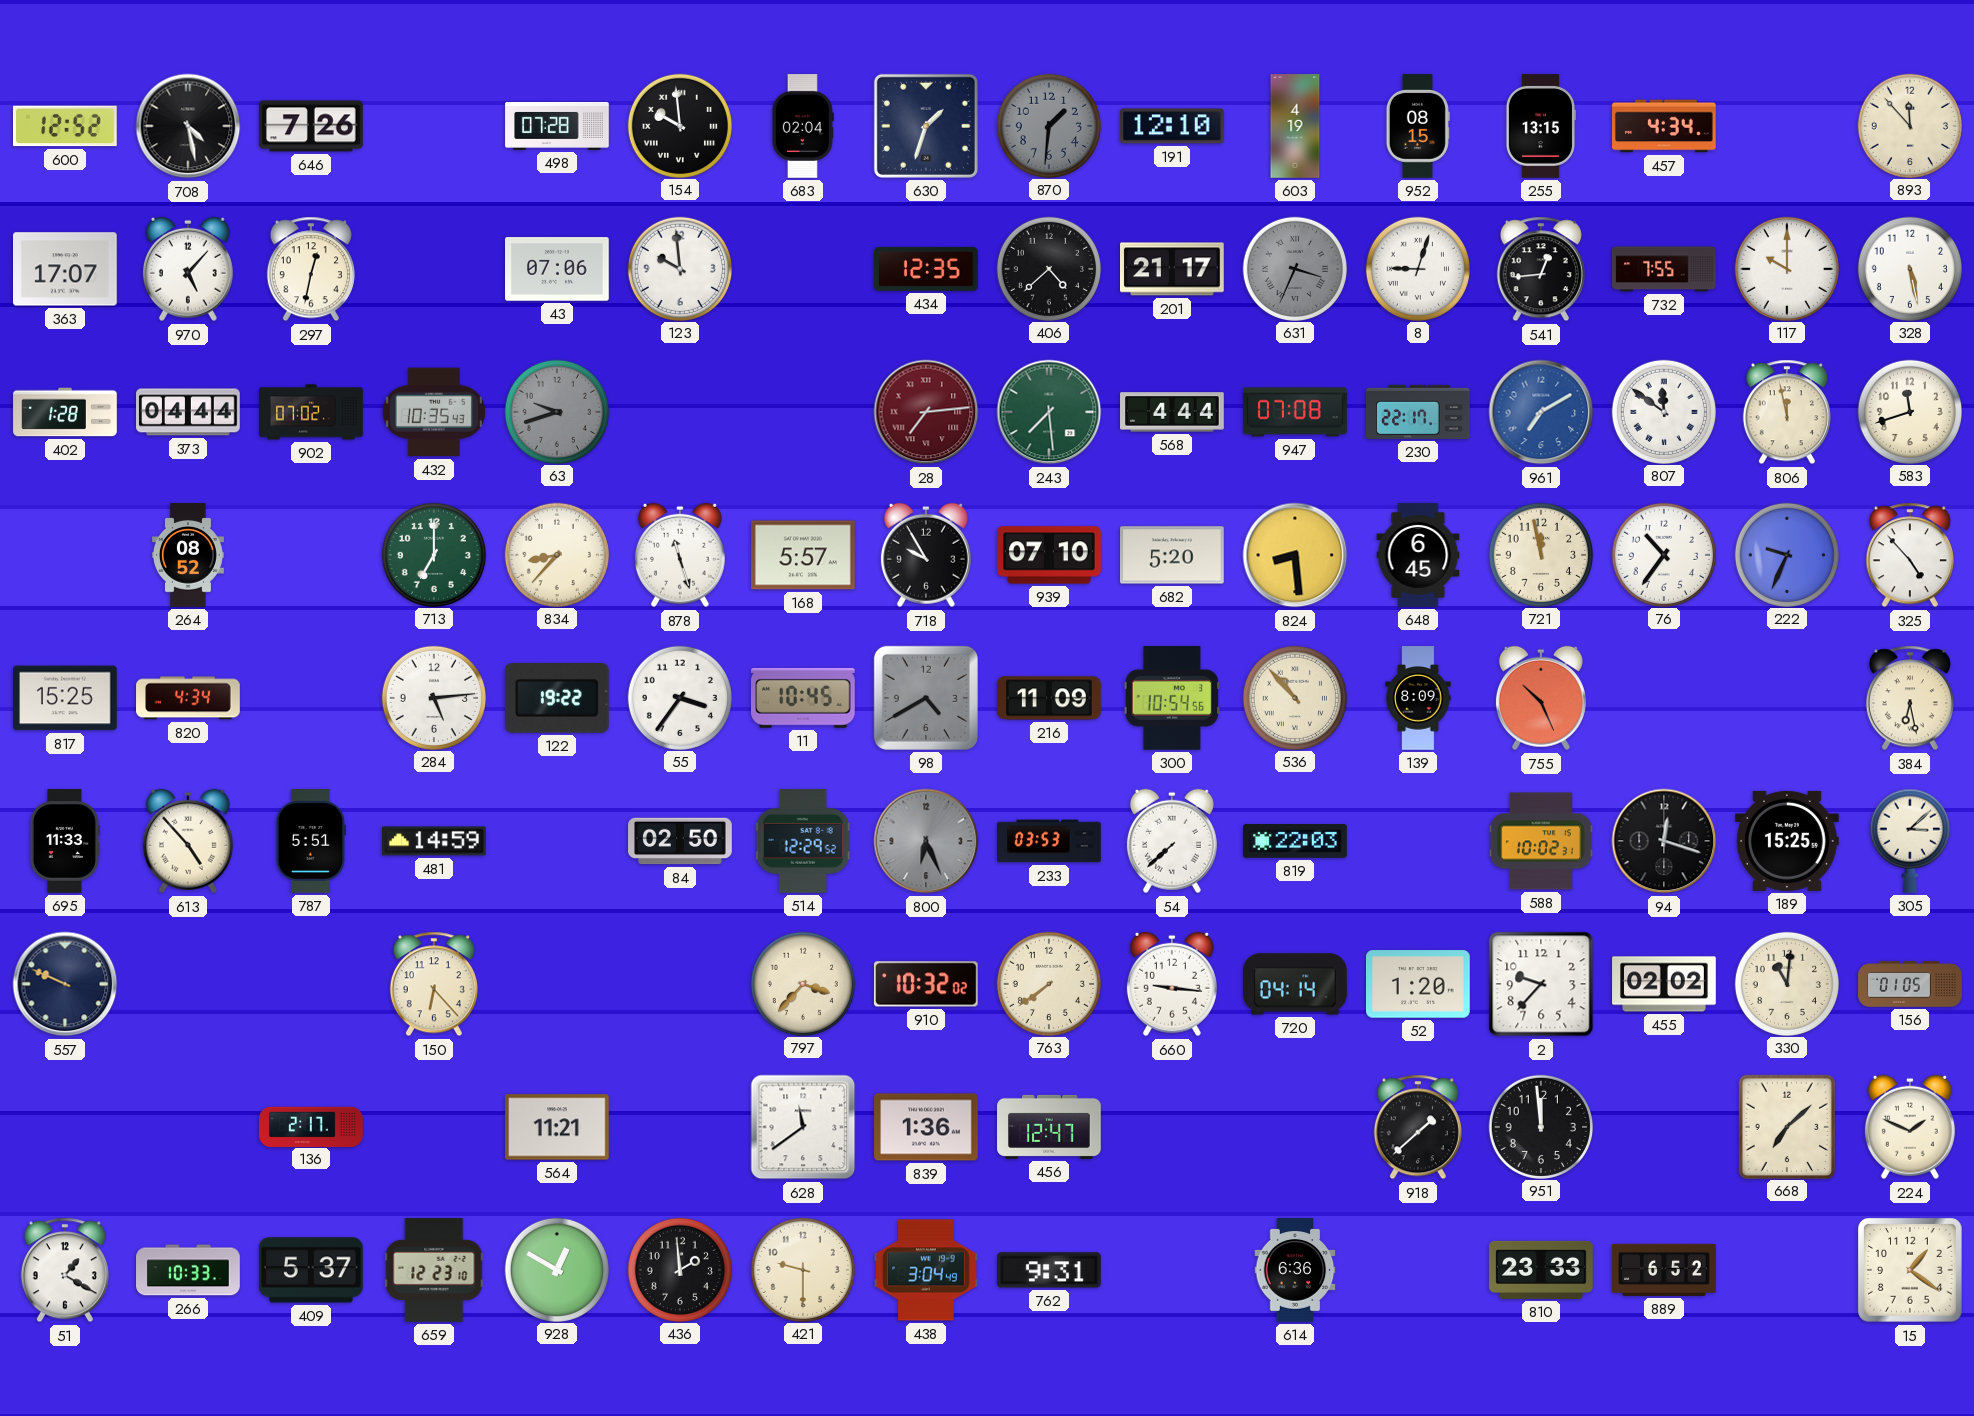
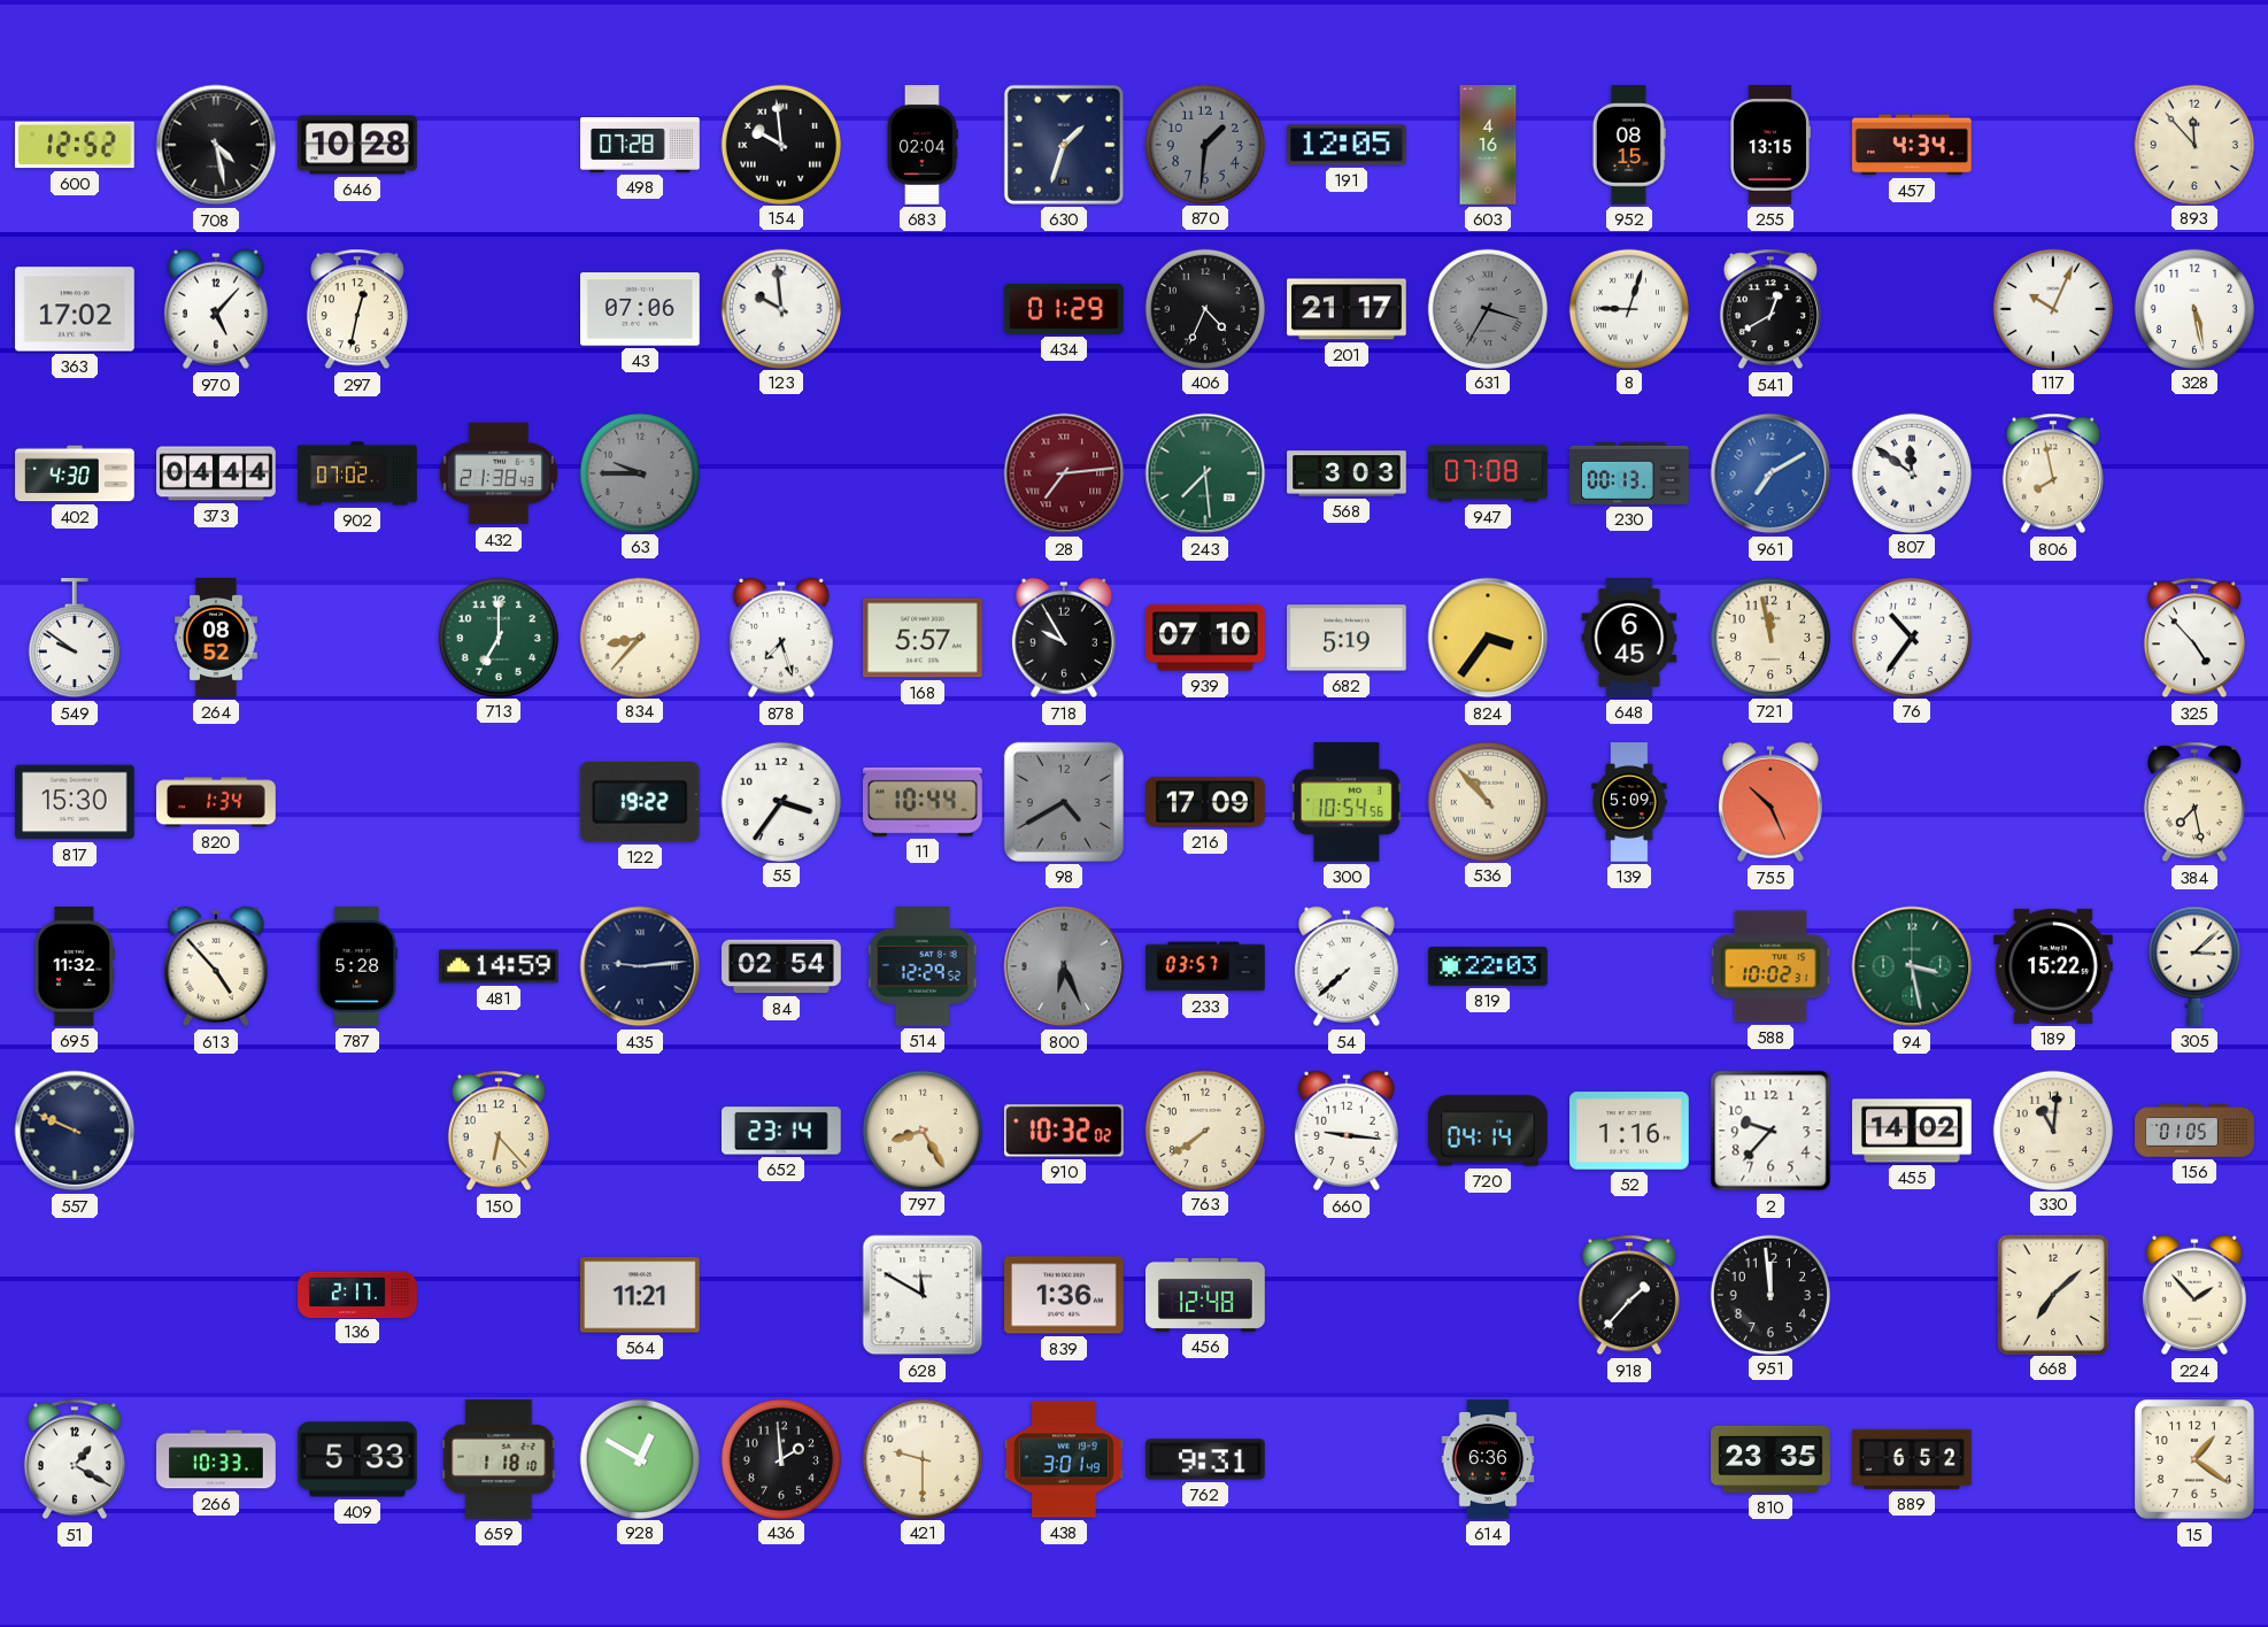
646: 7:26 -> 10:28 (357, 145)
191: 12:10 -> 12:05 (1348, 145)
603: 4:19 -> 4:16 (1488, 145)
363: 17:07 -> 17:02 (76, 309)
434: 12:35 -> 01:29 (1065, 309)
406: 4:38 -> 4:34 (1204, 308)
631: 3:34 -> 3:35 (1487, 308)
541: 12:44 -> 12:40 (1771, 309)
732: 7:55 -> none (1664, 269)
117: 10:00 -> 10:04 (2052, 308)
402: 1:28 -> 4:30 (75, 473)
432: 10:35 -> 21:38 (499, 473)
63: 9:42 -> 9:45 (639, 472)
568: 4:44 -> 3:03 (1347, 473)
230: 22:17 -> 00:13 (1629, 473)
806: 11:58 -> 7:58 (2053, 473)
583: 11:42 -> none (1909, 411)
549: none -> 9:51 (75, 639)
878: 11:27 -> 7:27 (781, 638)
682: 5:20 -> 5:19 (1348, 638)
824: 8:29 -> 3:36 (1488, 638)
222: 9:34 -> none (1786, 554)
817: 15:25 -> 15:30 (76, 802)
820: 4:34 -> 1:34 (216, 802)
284: 5:14 -> none (433, 697)
11: 10:45 -> 10:44 (924, 802)
216: 11:09 -> 17:09 (1205, 802)
139: 8:09 -> 5:09 (1629, 802)
384: 6:28 -> 7:28 (2194, 802)
695: 11:33 -> 11:32 (75, 966)
787: 5:51 -> 5:28 (356, 966)
435: none -> 9:14 (640, 966)
84: 02:50 -> 02:54 (781, 966)
233: 03:53 -> 03:57 (1205, 966)
94: 12:18 -> 3:28 (1912, 966)
94 dial: black -> green (1912, 966)
189: 15:25 -> 15:22 (2054, 966)
652: none -> 23:14 (781, 1131)
797: 3:37 -> 8:25 (921, 1129)
52: 1:20 -> 1:16 (1630, 1131)
455: 02:02 -> 14:02 (1912, 1131)
628: 11:39 -> 11:50 (923, 1295)
456: 12:47 -> 12:48 (1205, 1295)
918: 1:38 -> 1:37 (1629, 1295)
224: 1:49 -> 1:53 (2194, 1295)
409: 5:37 -> 5:33 (358, 1459)
659: 12:23 -> 1:18 (499, 1459)
438: 3:04 -> 3:01 (1064, 1459)
810: 23:33 -> 23:35 (1771, 1459)
